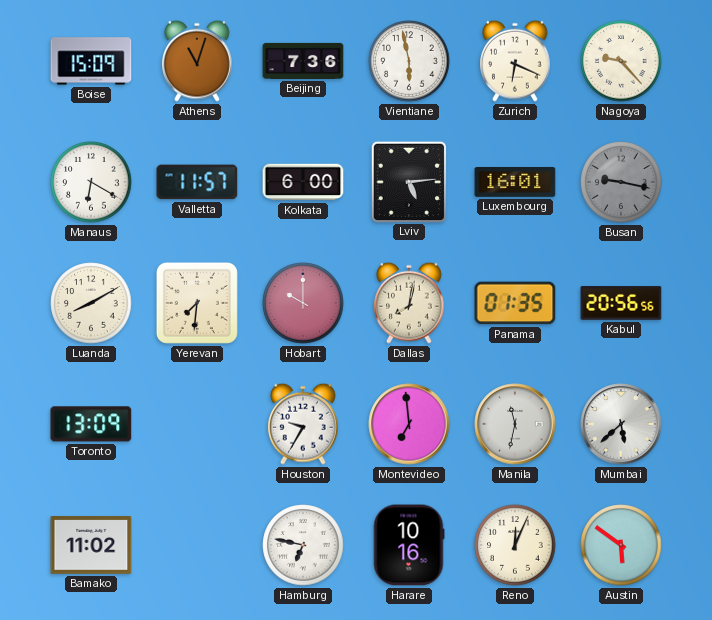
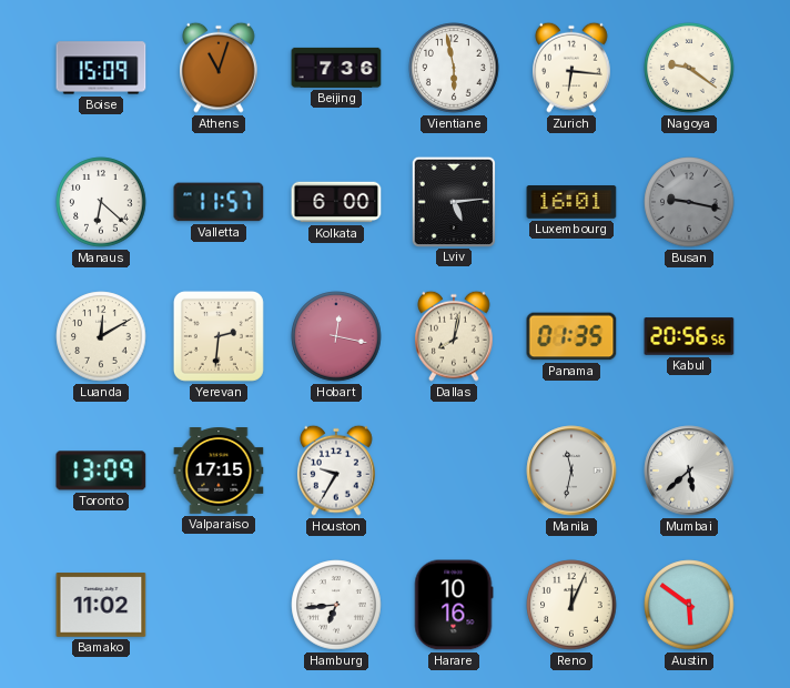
Zurich: 6:19 -> 6:16 (573, 68)
Nagoya: 9:23 -> 9:21 (689, 68)
Manaus: 6:20 -> 6:22 (101, 202)
Luanda: 8:10 -> 12:10 (101, 336)
Yerevan: 7:31 -> 2:31 (219, 336)
Hobart: 10:00 -> 12:17 (336, 336)
Valparaiso: none -> 17:15 (219, 472)
Montevideo: 6:59 -> none (409, 424)
Hamburg: 6:47 -> 6:44 (336, 605)
